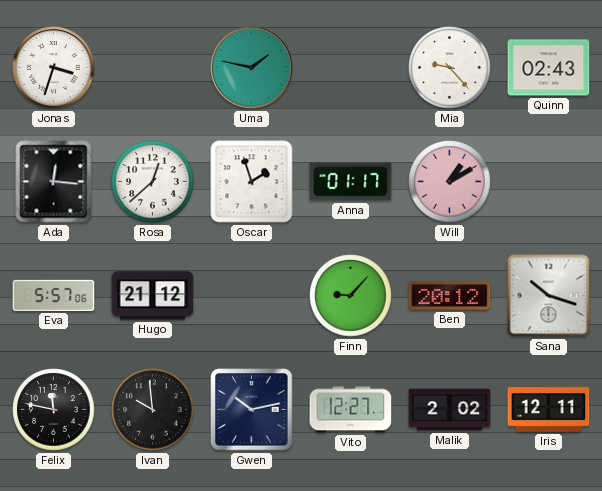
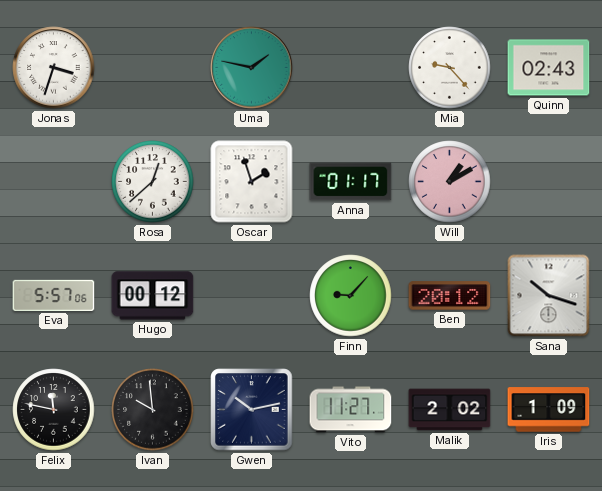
Ada: 12:16 -> none (54, 182)
Hugo: 21:12 -> 00:12 (153, 296)
Vito: 12:27 -> 11:27 (351, 410)
Iris: 12:11 -> 1:09 (549, 410)
